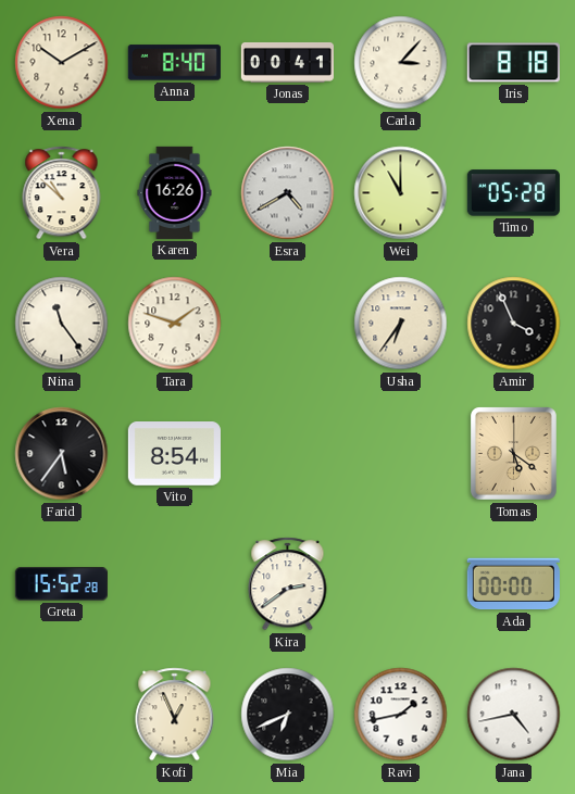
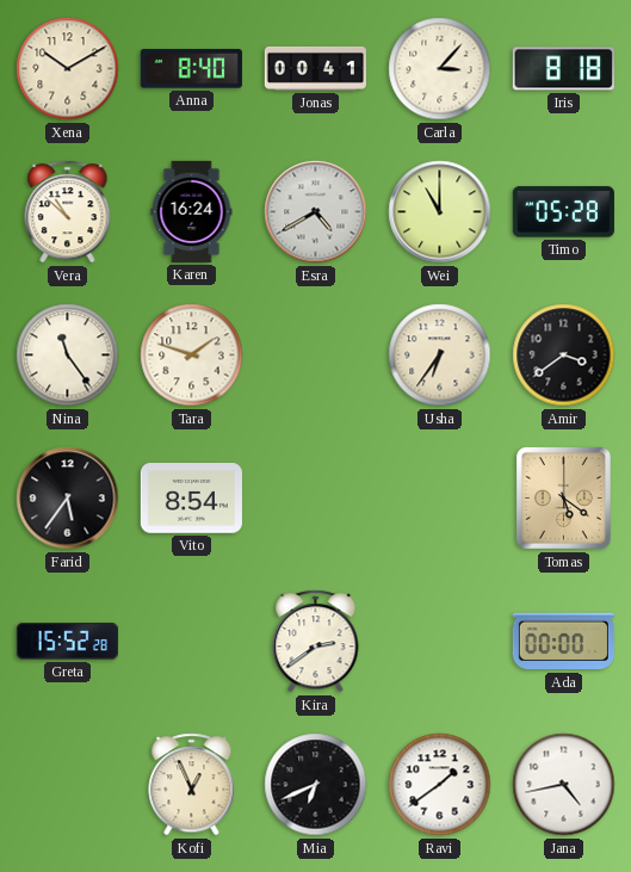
Karen: 16:26 -> 16:24 (192, 211)
Amir: 3:56 -> 3:39 (564, 355)
Ravi: 1:43 -> 1:39 (440, 785)
